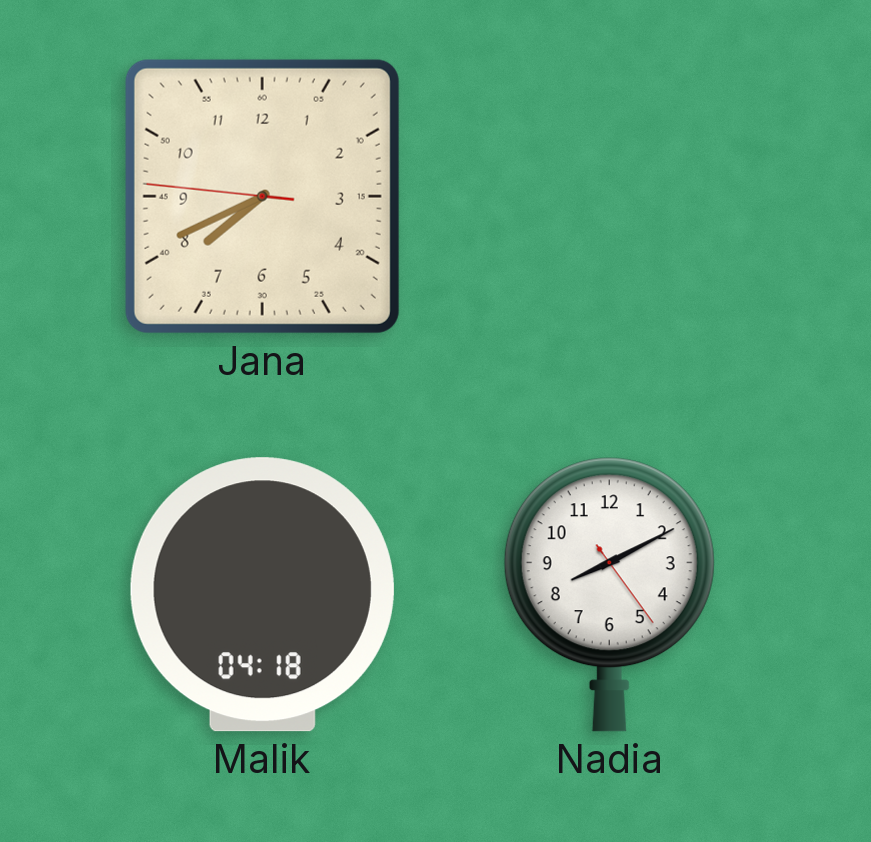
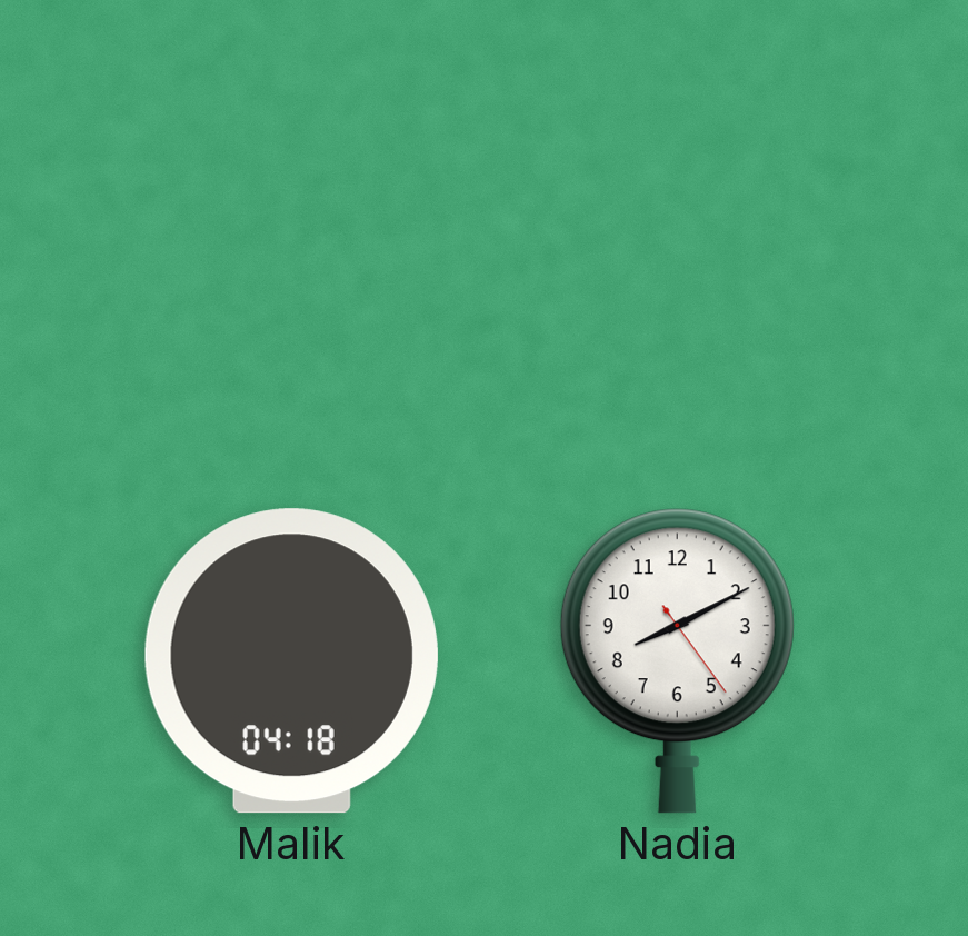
Jana: 7:40 -> none (262, 196)
